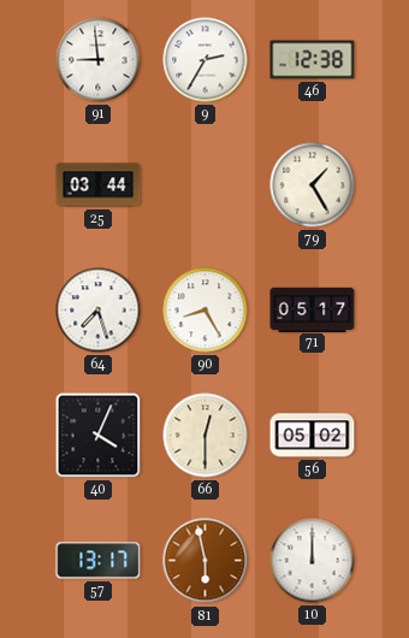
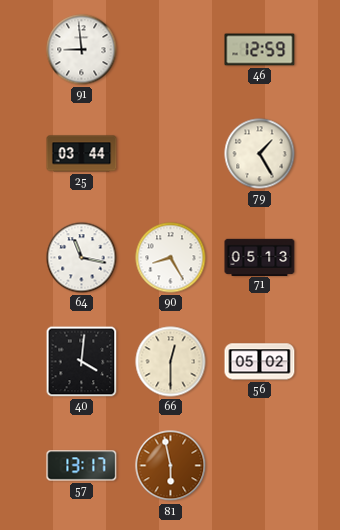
9: 2:35 -> none (206, 60)
46: 12:38 -> 12:59 (260, 50)
64: 7:27 -> 11:17 (82, 258)
71: 05:17 -> 05:13 (260, 257)
40: 4:04 -> 4:01 (82, 362)
10: 12:00 -> none (313, 561)
